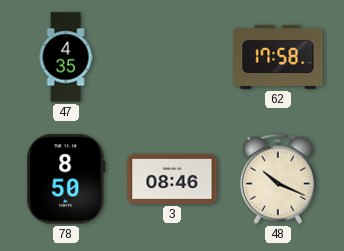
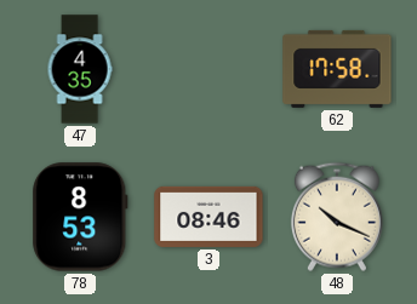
78: 8:50 -> 8:53 (80, 217)
